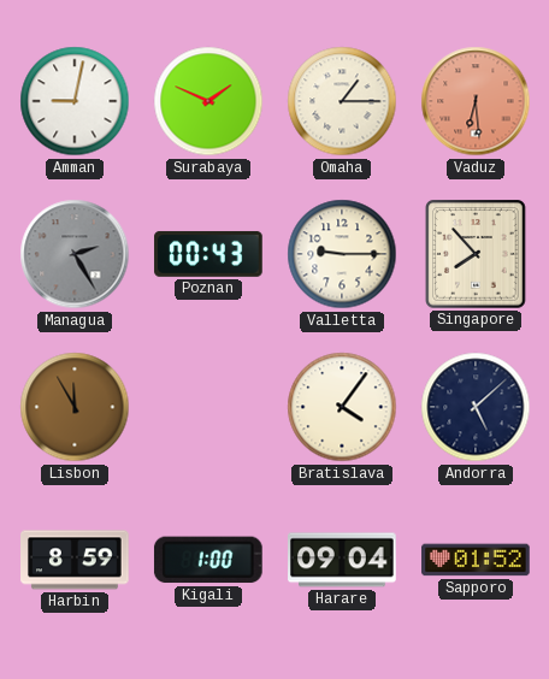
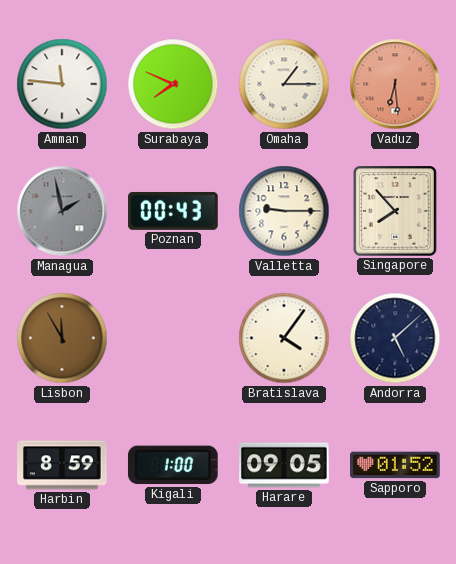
Amman: 9:02 -> 11:46 (62, 84)
Surabaya: 1:49 -> 7:49 (173, 84)
Managua: 2:25 -> 1:58 (62, 211)
Harare: 09:04 -> 09:05 (284, 465)
